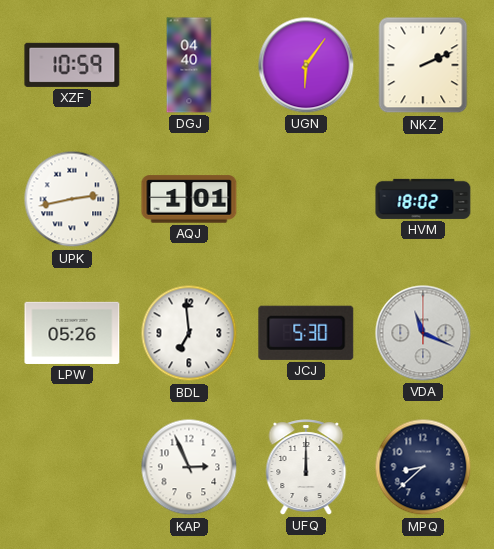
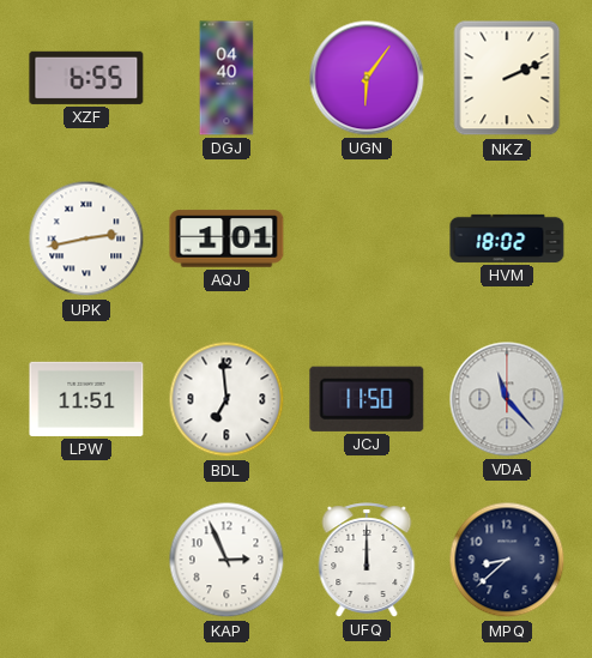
XZF: 10:59 -> 6:55 (86, 78)
LPW: 05:26 -> 11:51 (86, 399)
JCJ: 5:30 -> 11:50 (367, 399)
VDA: 11:19 -> 11:23 (507, 399)
